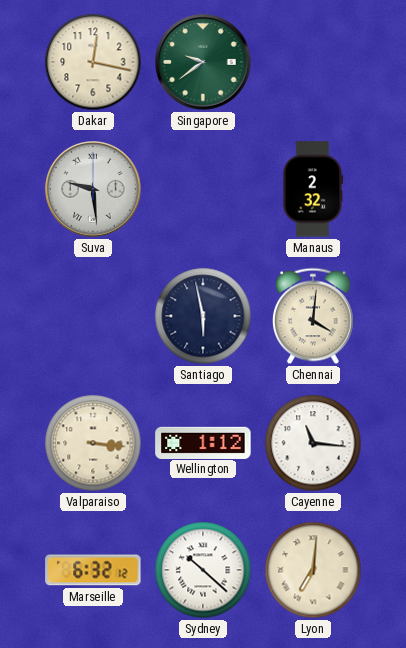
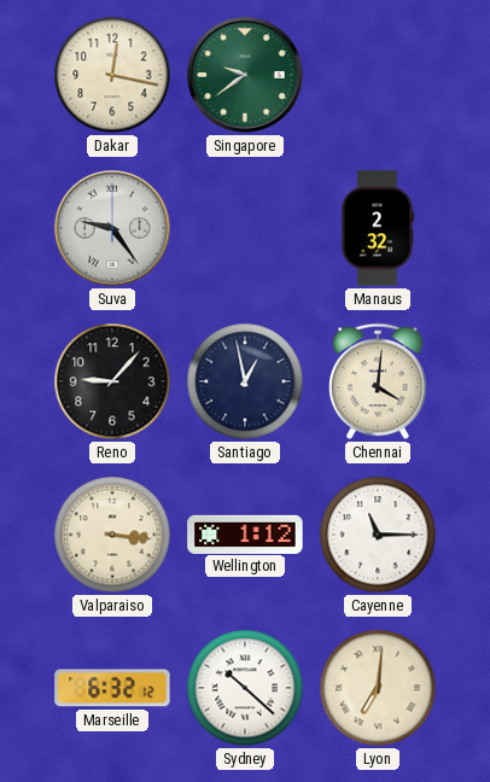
Suva: 9:29 -> 9:24 (112, 228)
Reno: none -> 9:07 (112, 381)
Santiago: 5:58 -> 12:58 (245, 381)
Cayenne: 11:16 -> 11:15 (378, 535)
